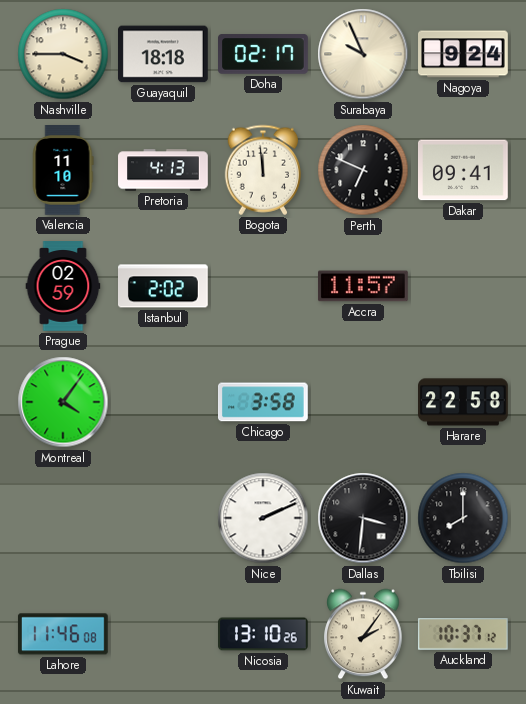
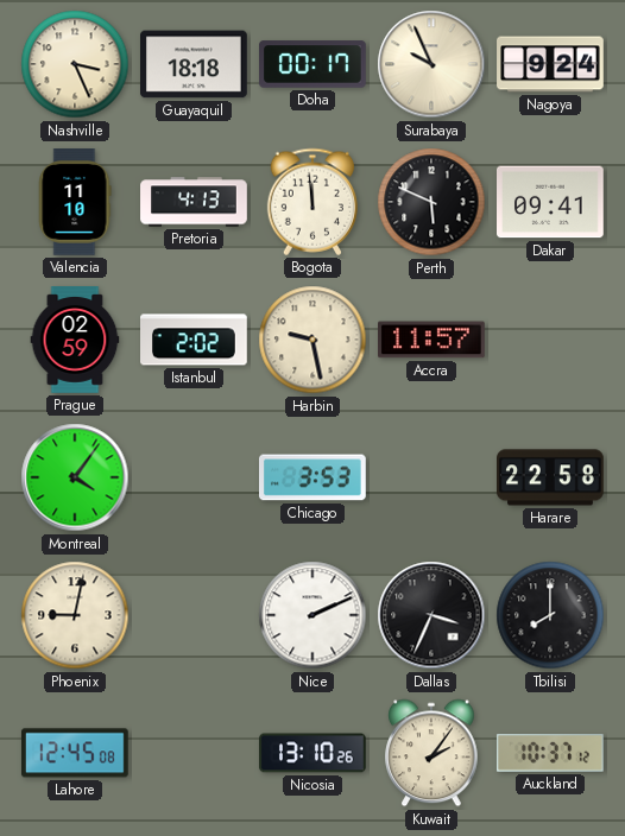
Nashville: 3:45 -> 3:26 (75, 64)
Doha: 02:17 -> 00:17 (314, 64)
Perth: 6:49 -> 5:49 (431, 202)
Harbin: none -> 9:28 (312, 340)
Chicago: 3:58 -> 3:53 (314, 477)
Phoenix: none -> 9:02 (75, 615)
Dallas: 3:31 -> 3:34 (431, 615)
Lahore: 11:46 -> 12:45 (75, 753)
